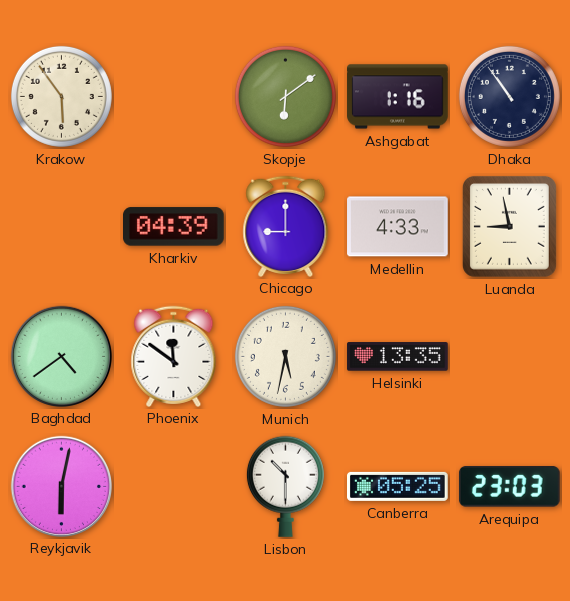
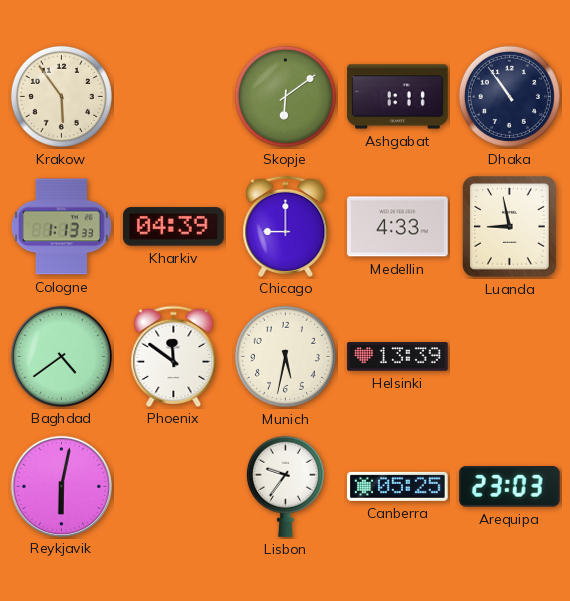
Ashgabat: 1:16 -> 1:11 (398, 97)
Cologne: none -> 1:13 (61, 227)
Helsinki: 13:35 -> 13:39 (398, 357)
Lisbon: 10:30 -> 9:36 (285, 486)
